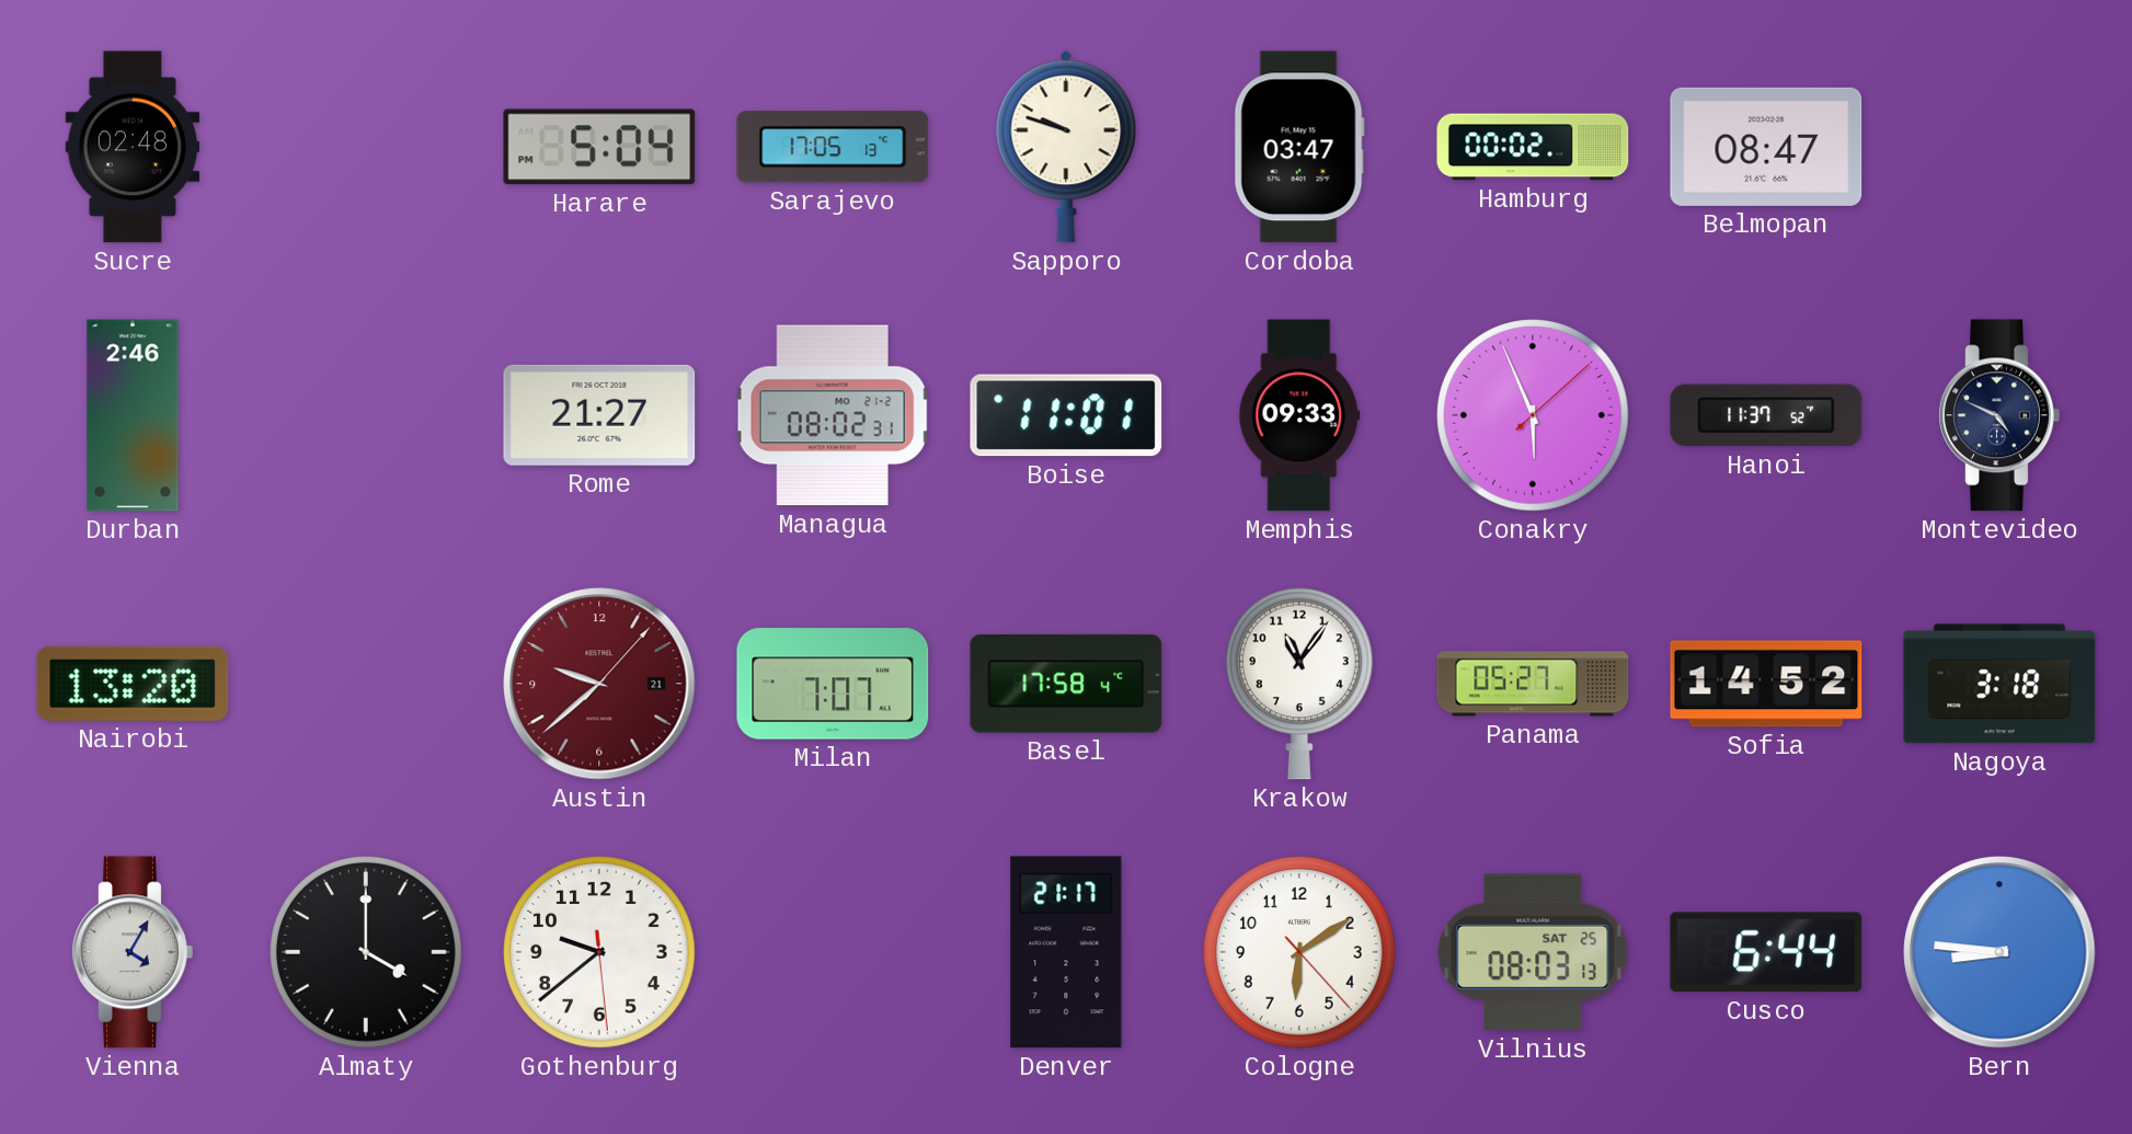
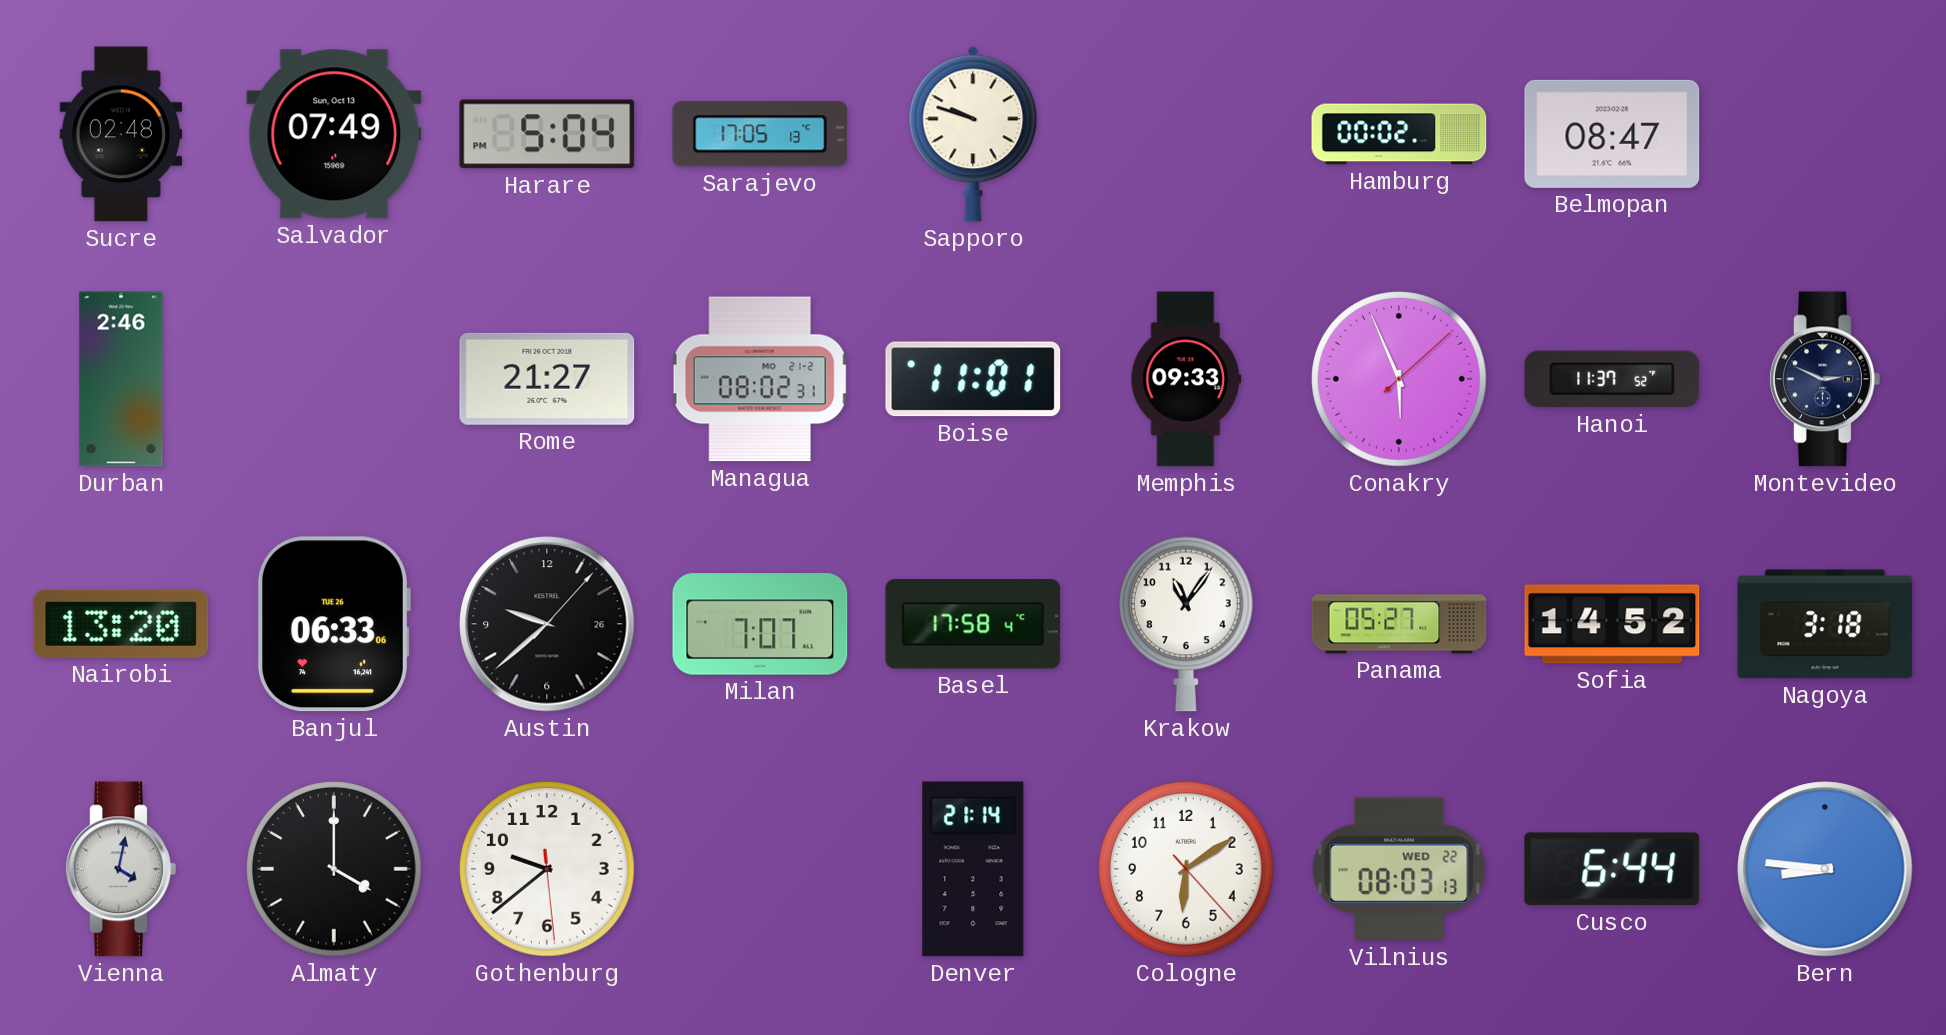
Salvador: none -> 07:49 (334, 134)
Cordoba: 03:47 -> none (1299, 147)
Montevideo: 4:49 -> 2:49 (1825, 379)
Banjul: none -> 06:33 (333, 624)
Austin date: 21 -> 26 (547, 624)
Austin dial: burgundy -> black (547, 624)
Vienna: 4:05 -> 4:02 (121, 869)
Denver: 21:17 -> 21:14 (973, 869)
Vilnius date: SAT 25 -> WED 22 (1399, 869)
